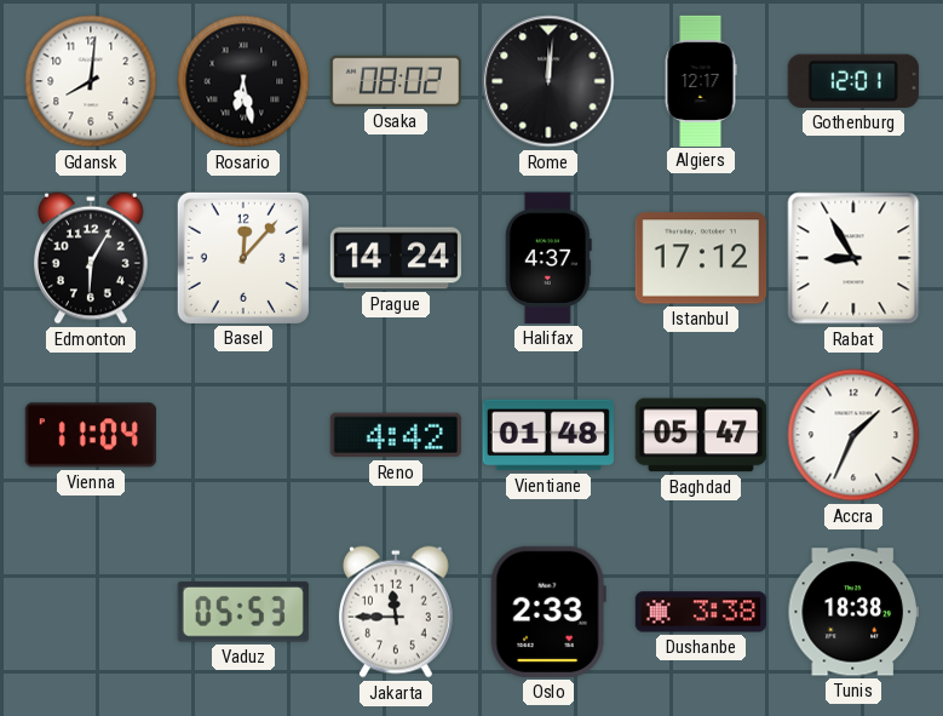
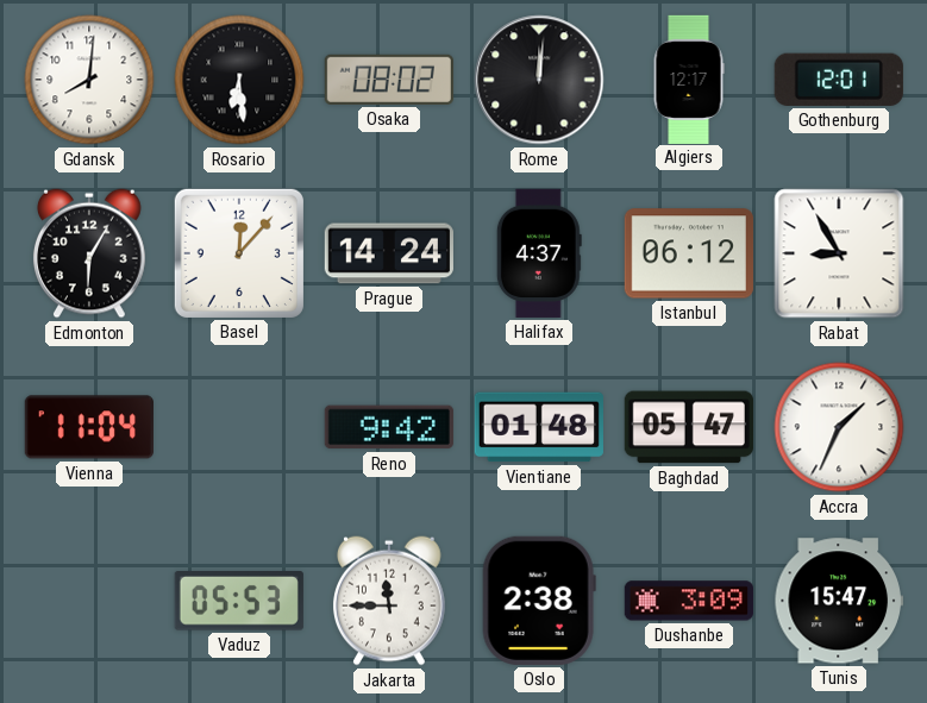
Rosario: 6:28 -> 6:29 (239, 80)
Istanbul: 17:12 -> 06:12 (689, 253)
Reno: 4:42 -> 9:42 (389, 427)
Oslo: 2:33 -> 2:38 (539, 601)
Dushanbe: 3:38 -> 3:09 (689, 601)
Tunis: 18:38 -> 15:47 (839, 601)
